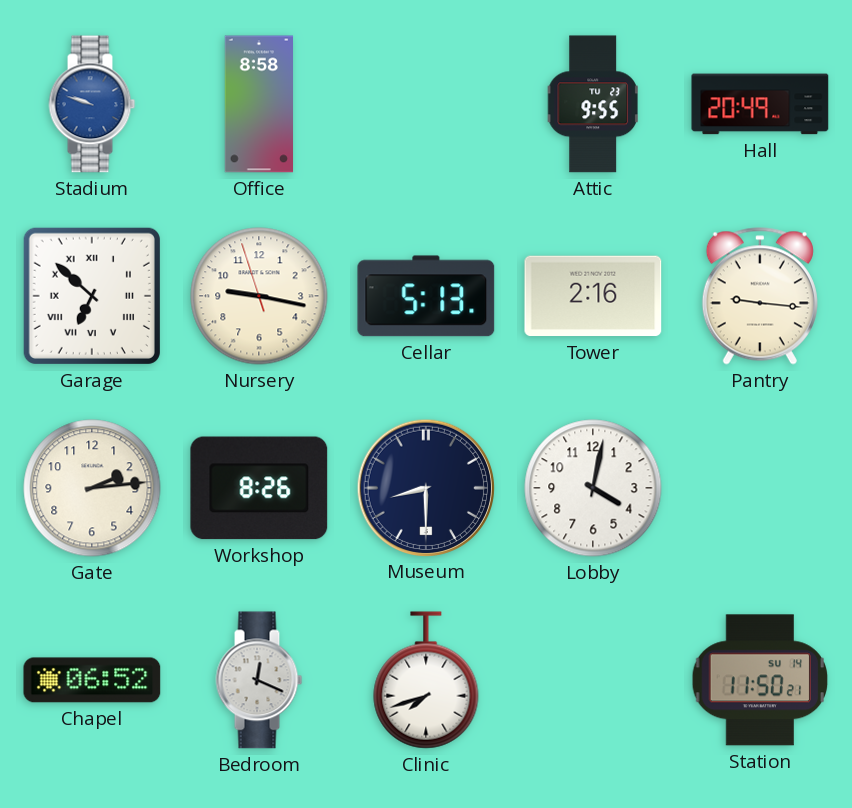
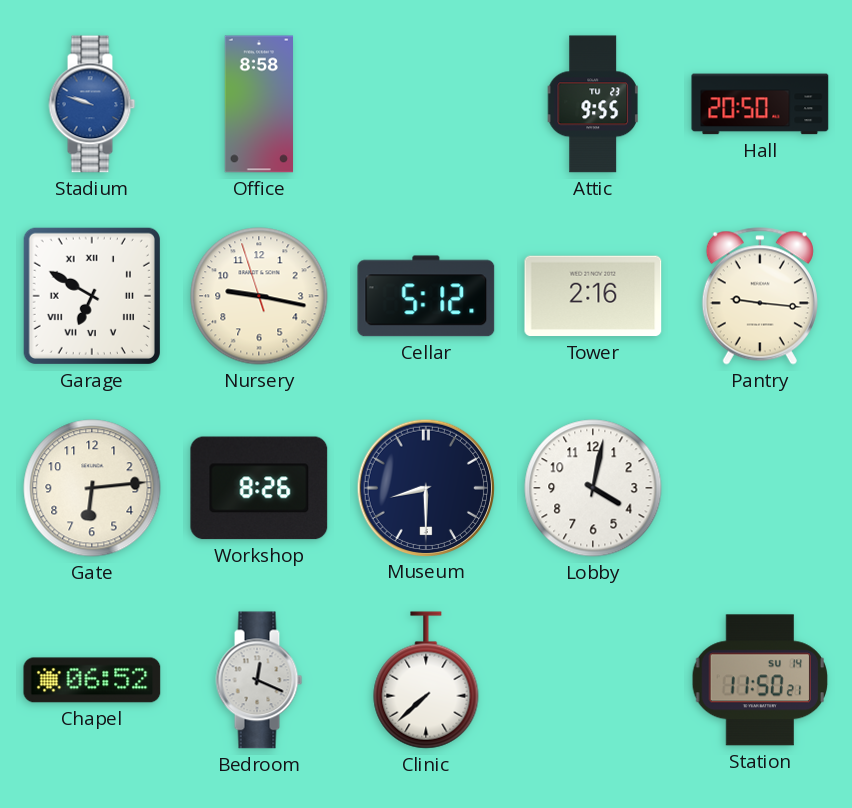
Hall: 20:49 -> 20:50 (760, 104)
Garage: 6:52 -> 6:50 (92, 296)
Cellar: 5:13 -> 5:12 (426, 296)
Gate: 2:14 -> 6:14 (92, 488)
Clinic: 7:42 -> 7:38 (426, 680)
